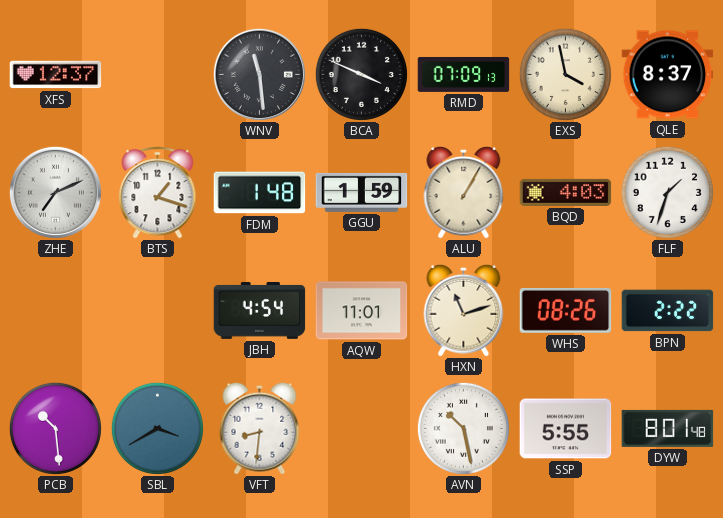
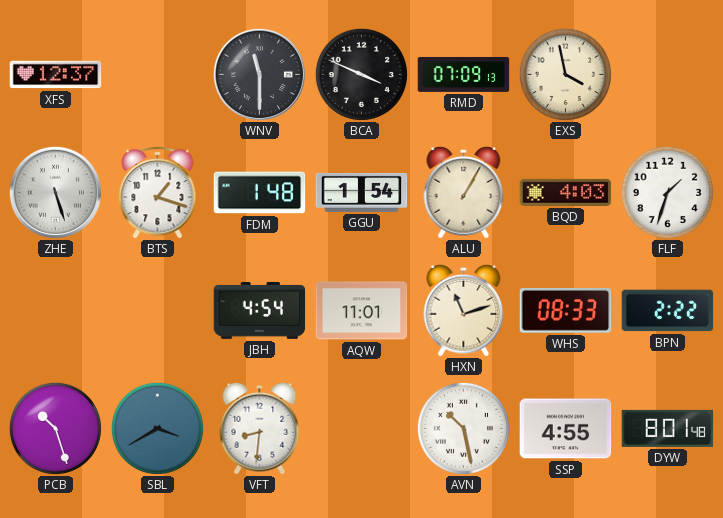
WNV: 11:29 -> 11:30 (259, 74)
QLE: 8:37 -> none (668, 75)
ZHE: 7:11 -> 5:27 (55, 192)
GGU: 1:59 -> 1:54 (362, 192)
WHS: 08:26 -> 08:33 (566, 311)
PCB: 10:29 -> 10:27 (55, 428)
SSP: 5:55 -> 4:55 (566, 429)
